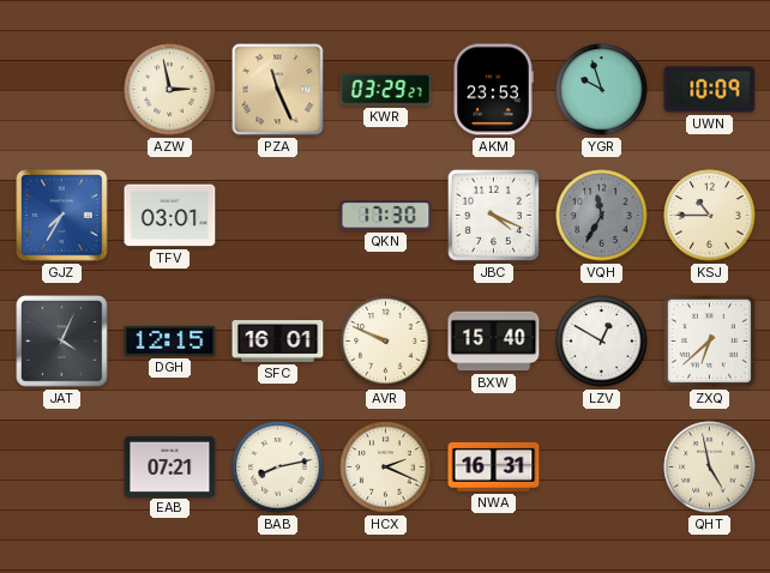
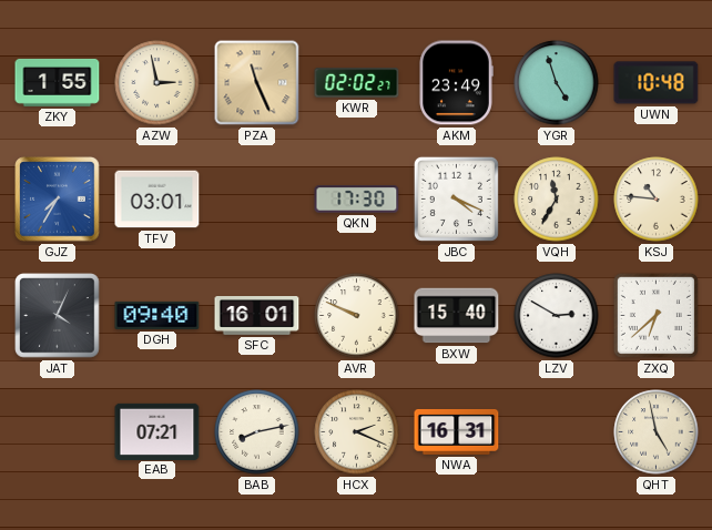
ZKY: none -> 1:55 (58, 82)
KWR: 03:29 -> 02:02 (357, 83)
AKM: 23:53 -> 23:49 (456, 83)
YGR: 9:57 -> 4:57 (557, 83)
UWN: 10:09 -> 10:48 (657, 83)
VQH dial: grey -> cream (557, 200)
KSJ: 10:45 -> 10:46 (657, 200)
DGH: 12:15 -> 09:40 (157, 315)
LZV: 12:50 -> 2:50 (557, 316)
